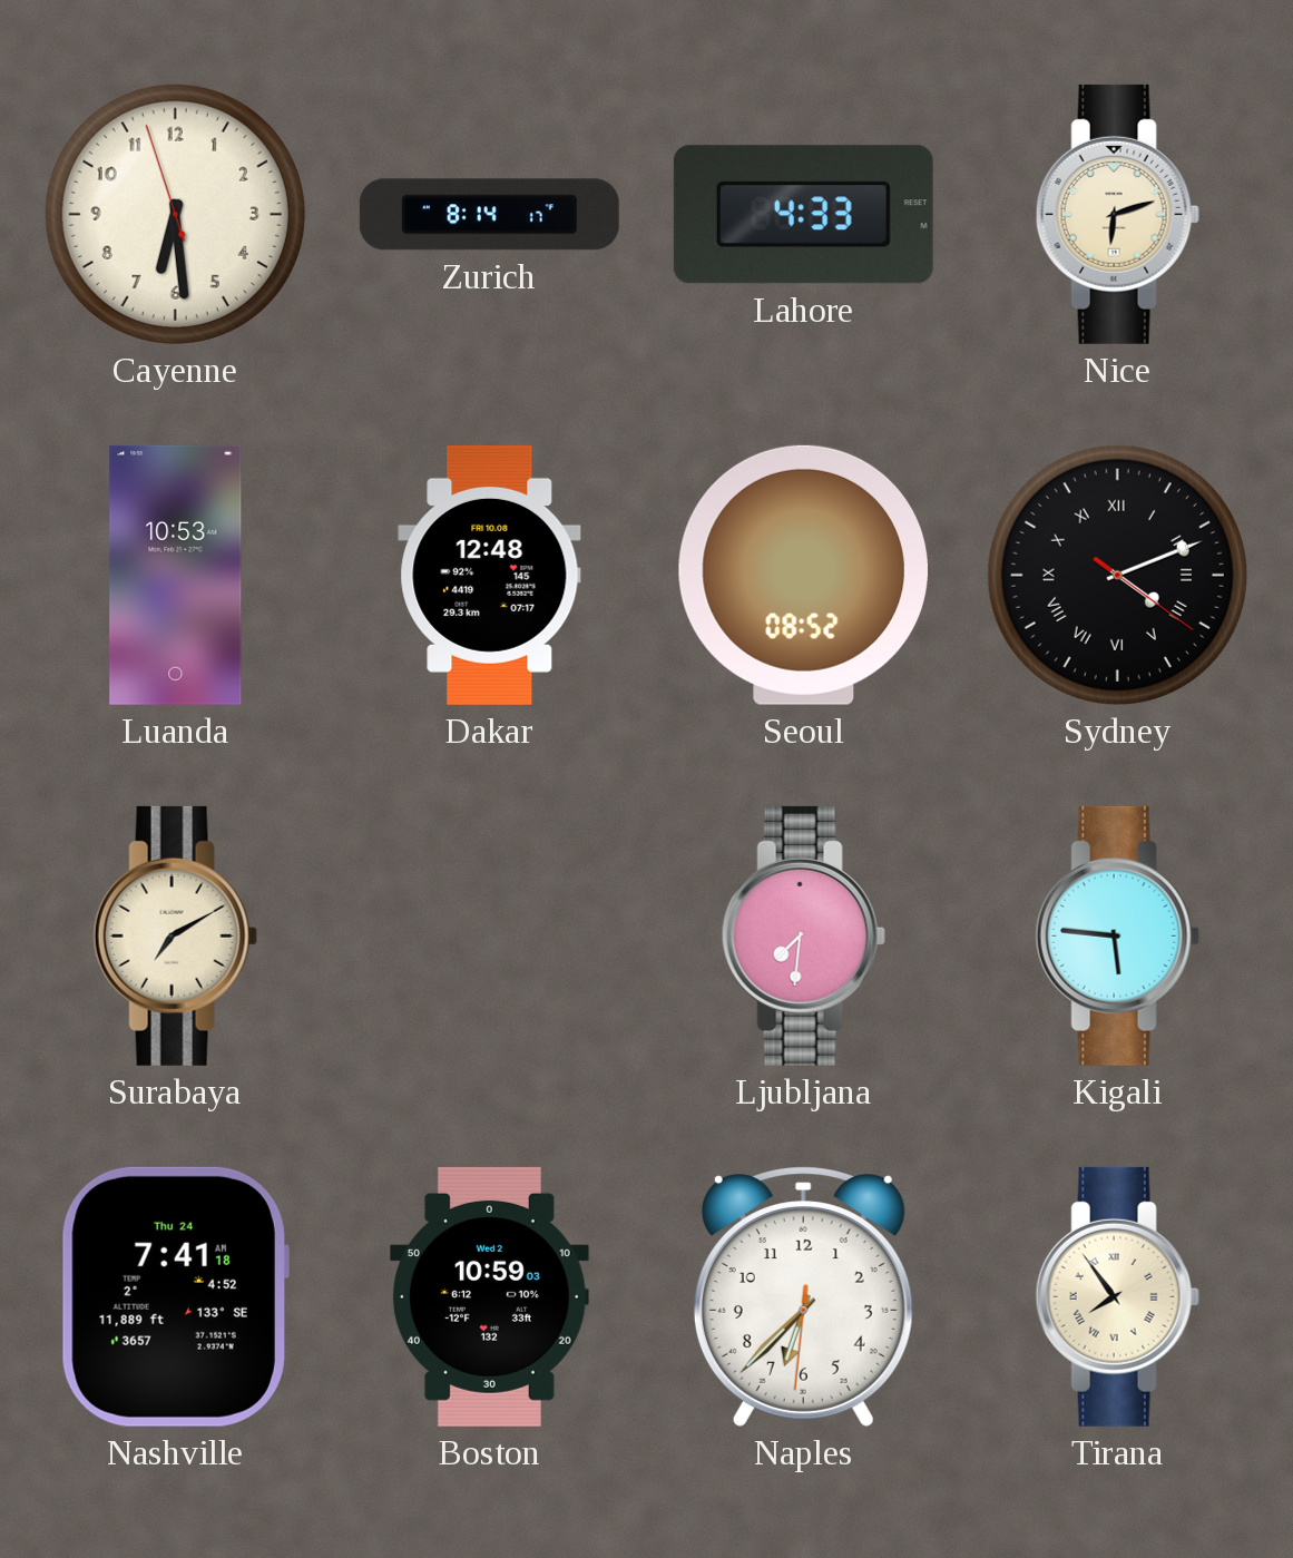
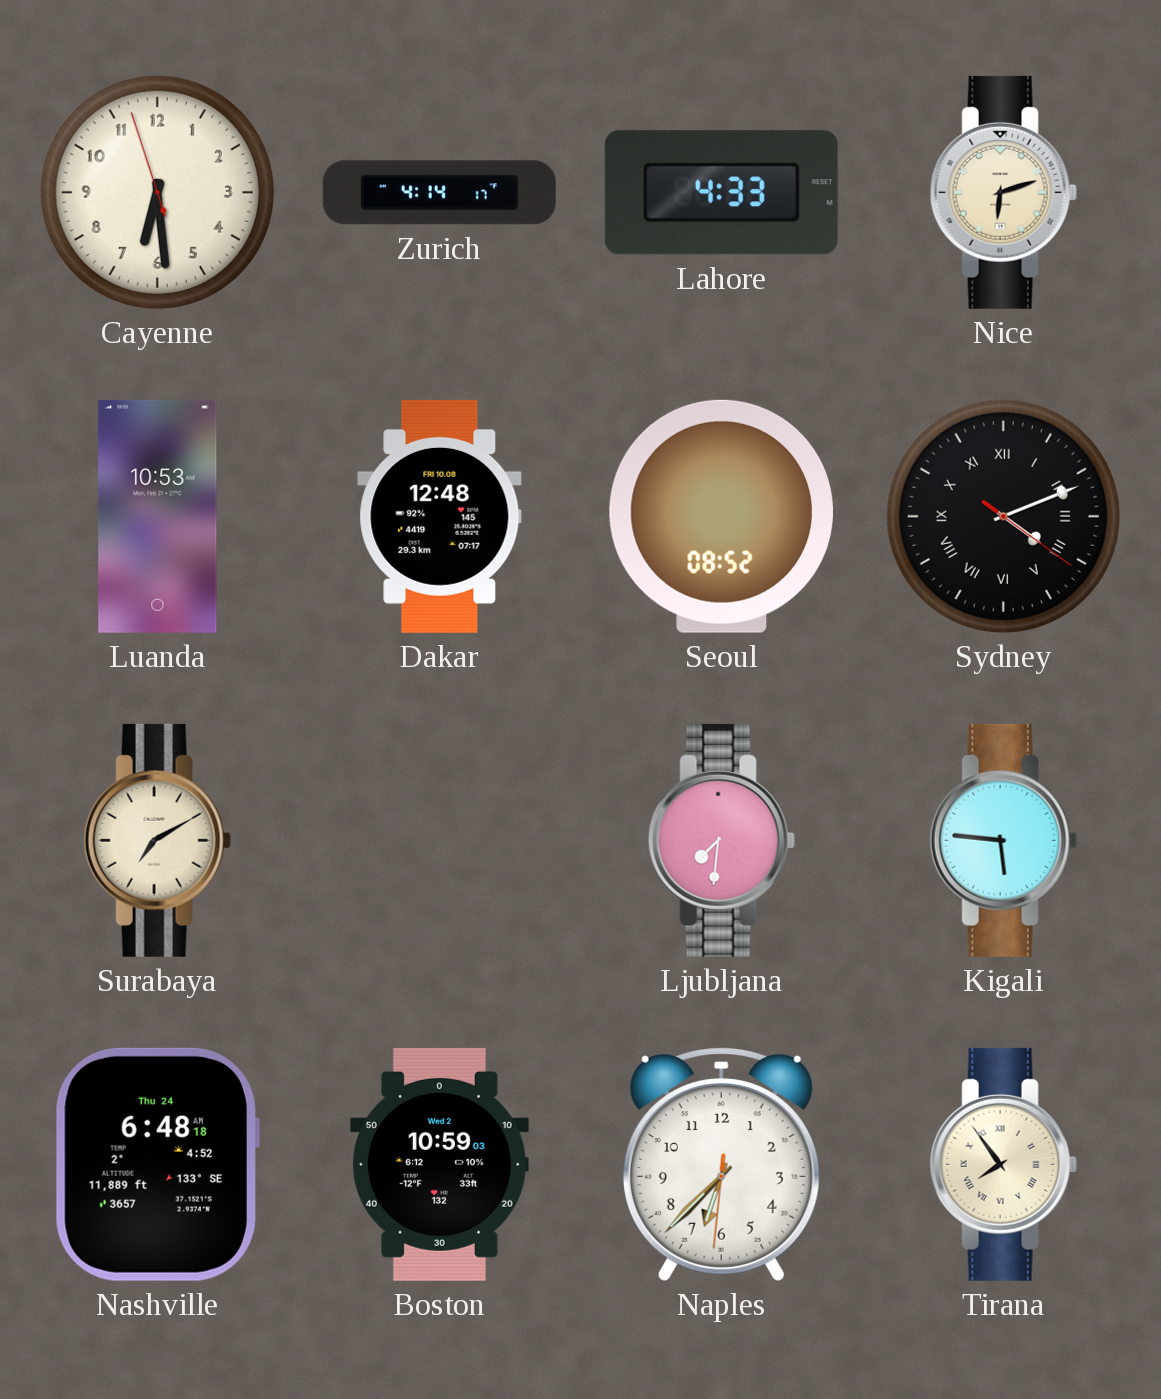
Zurich: 8:14 -> 4:14 (439, 193)
Nashville: 7:41 -> 6:48 (157, 1164)
